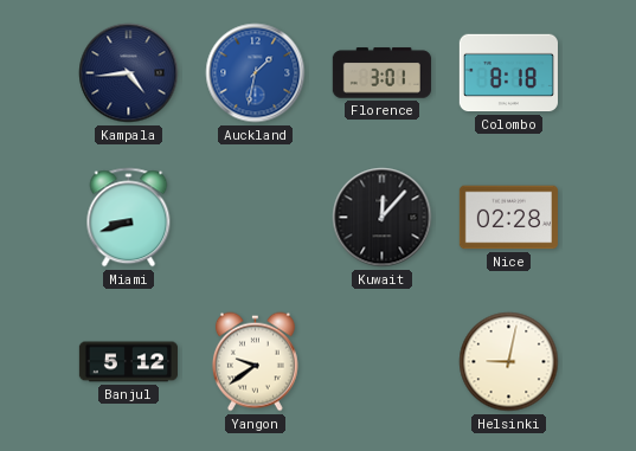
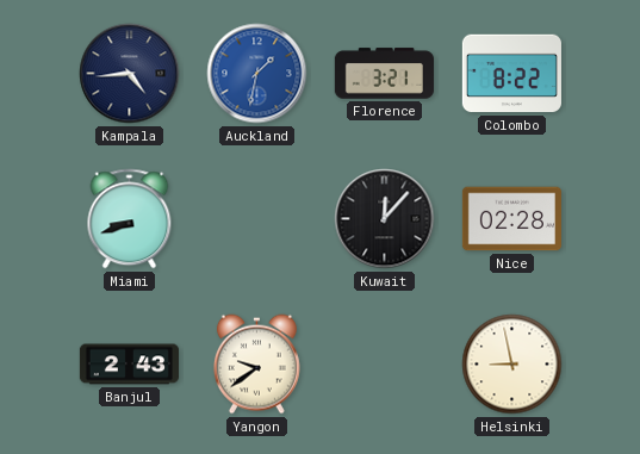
Florence: 3:01 -> 3:21 (384, 74)
Colombo: 8:18 -> 8:22 (511, 74)
Banjul: 5:12 -> 2:43 (129, 365)
Helsinki: 9:02 -> 8:58 (512, 365)
